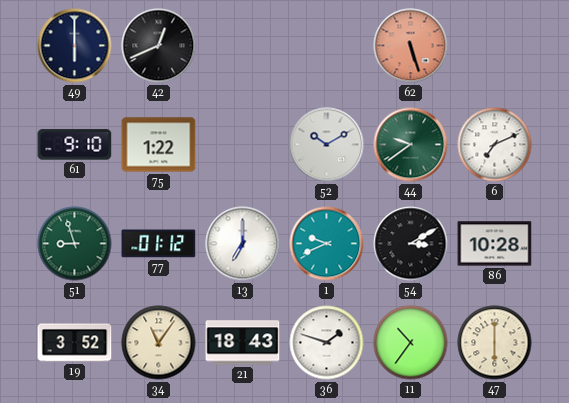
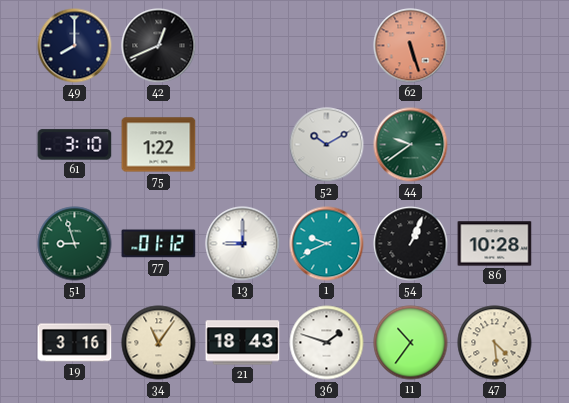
49: 6:00 -> 8:00 (75, 46)
61: 9:10 -> 3:10 (75, 145)
6: 7:11 -> none (495, 145)
13: 7:00 -> 9:00 (243, 244)
54: 3:10 -> 1:04 (411, 244)
19: 3:52 -> 3:16 (75, 343)
47: 6:00 -> 4:29 (495, 343)
